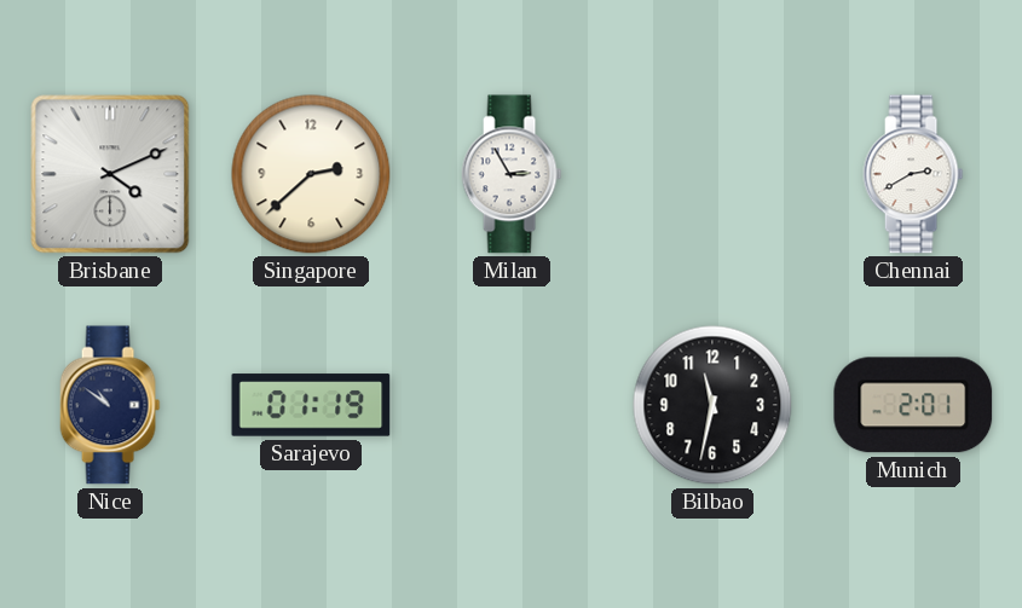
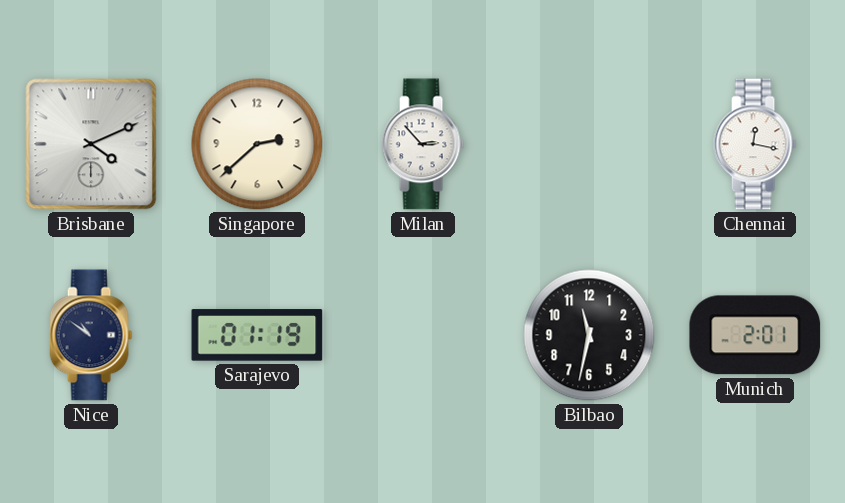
Milan: 2:55 -> 2:53 (423, 144)
Chennai: 2:40 -> 12:17 (755, 144)
